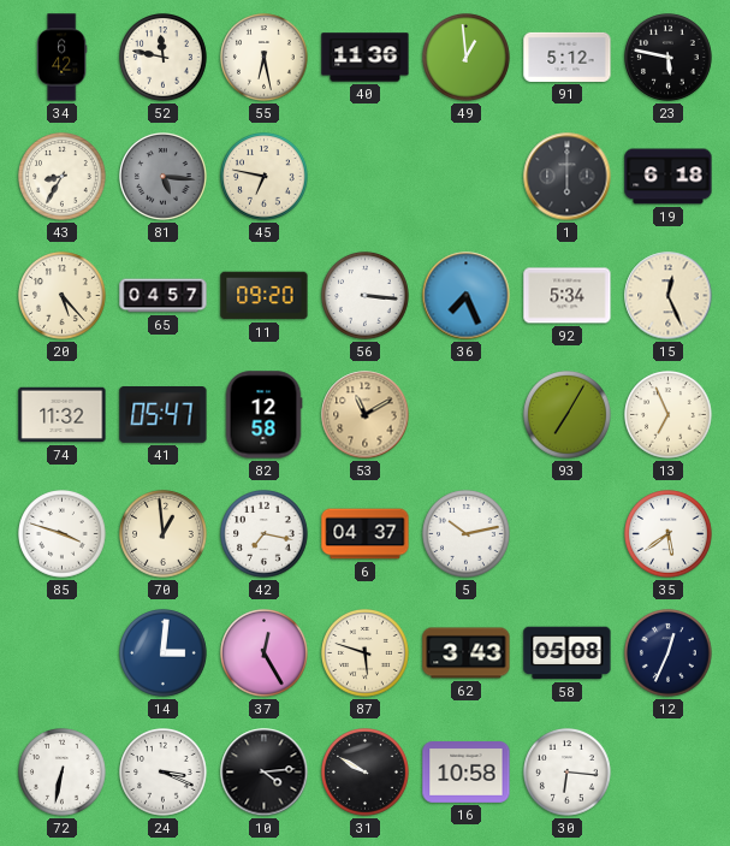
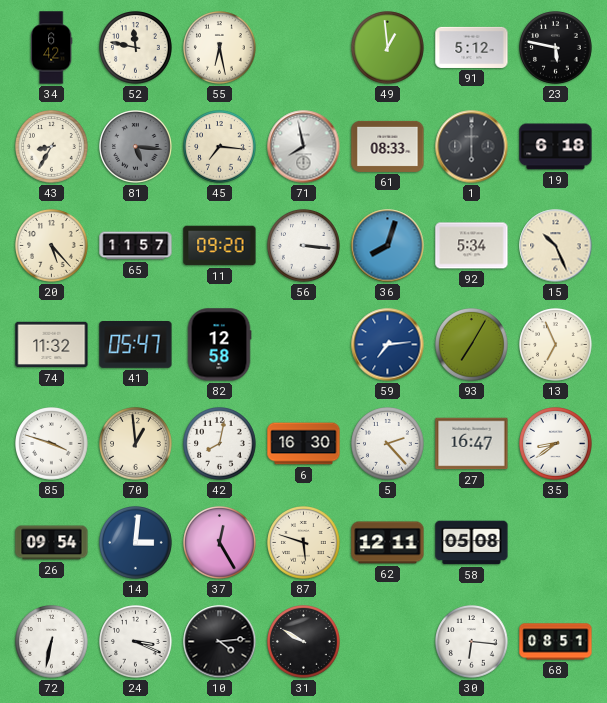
40: 11:36 -> none (366, 58)
45: 6:47 -> 7:16 (220, 147)
71: none -> 7:58 (304, 147)
61: none -> 08:33 (388, 146)
65: 04:57 -> 11:57 (136, 246)
36: 7:26 -> 8:03 (388, 246)
15: 12:26 -> 10:26 (556, 246)
53: 11:10 -> none (366, 415)
59: none -> 7:14 (388, 345)
42: 7:17 -> 8:02 (220, 444)
6: 04:37 -> 16:30 (304, 444)
5: 10:13 -> 2:23 (388, 444)
27: none -> 16:47 (472, 444)
35: 5:39 -> 8:39 (556, 444)
26: none -> 09:54 (52, 543)
62: 3:43 -> 12:11 (388, 543)
12: 12:34 -> none (669, 653)
16: 10:58 -> none (467, 773)
68: none -> 08:51 (556, 642)
